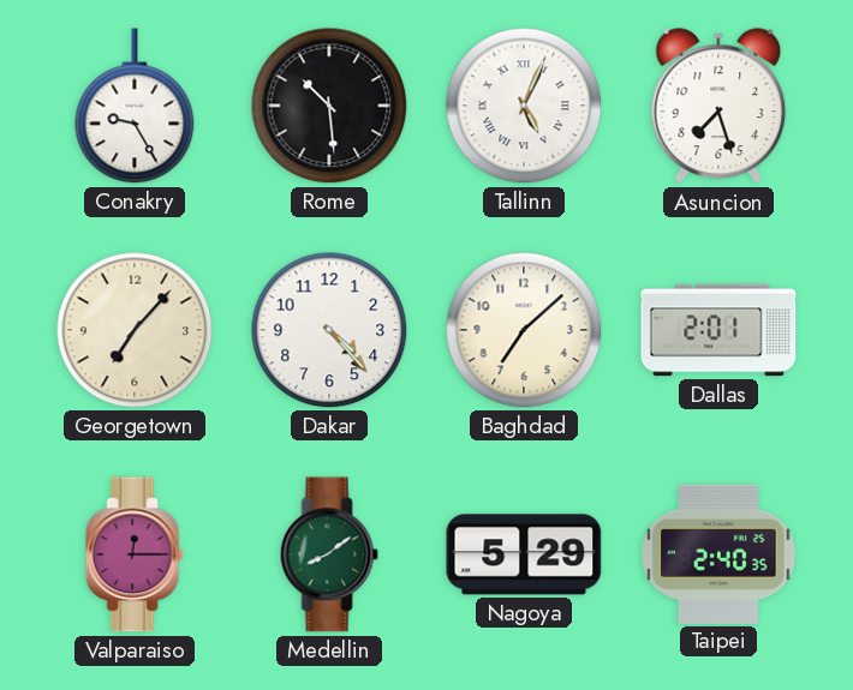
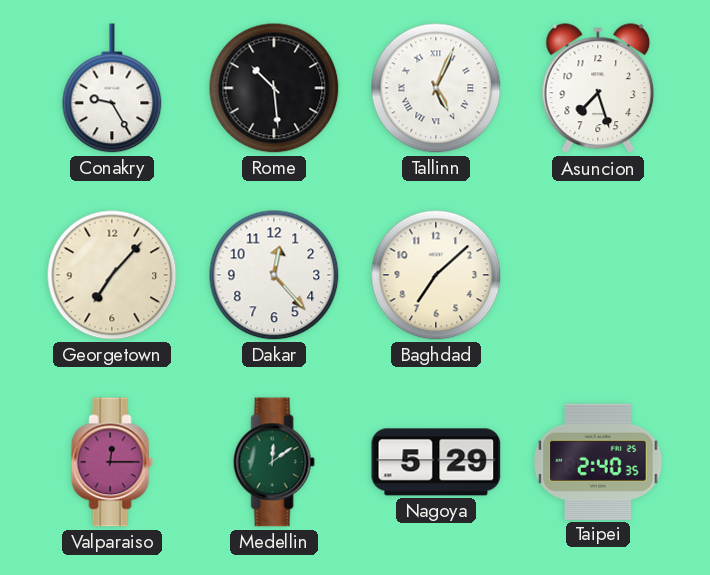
Dakar: 4:23 -> 12:23 (274, 275)
Dallas: 2:01 -> none (718, 330)
Medellin: 8:09 -> 12:09 (274, 462)
